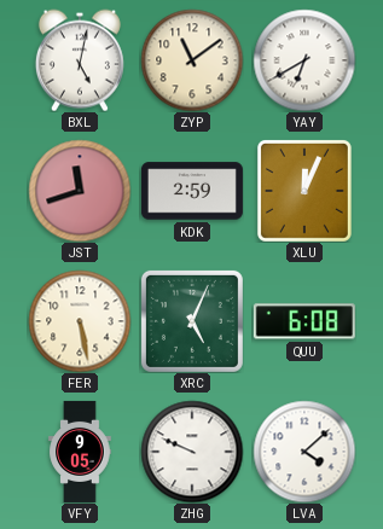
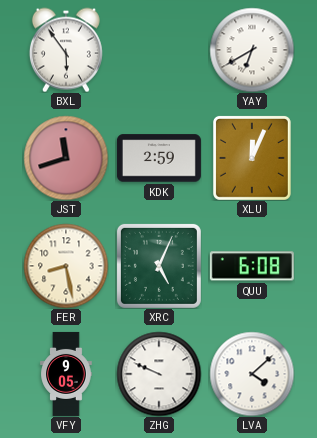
BXL: 5:02 -> 5:54 (66, 50)
ZYP: 11:09 -> none (192, 60)
FER: 5:28 -> 8:28 (66, 266)
